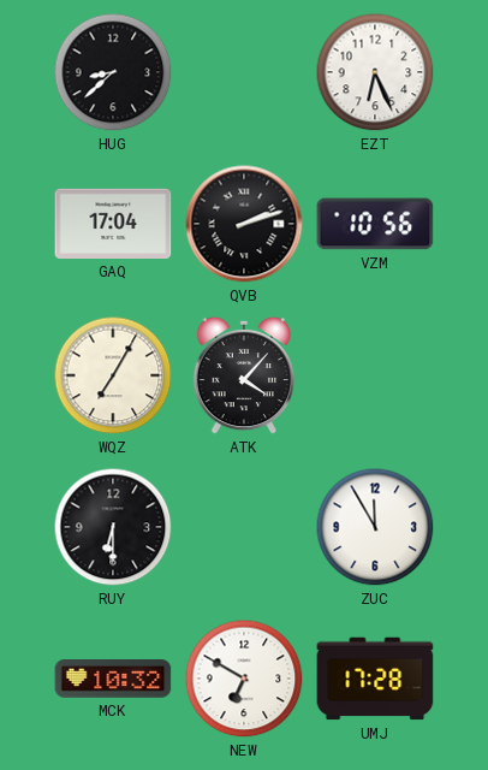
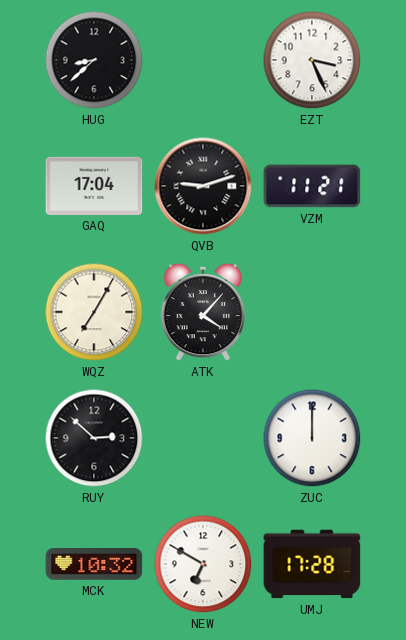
EZT: 6:26 -> 3:26 (312, 60)
QVB: 2:12 -> 9:12 (203, 186)
VZM: 10:56 -> 11:21 (312, 186)
RUY: 6:30 -> 2:52 (94, 438)
ZUC: 11:55 -> 12:00 (312, 438)
